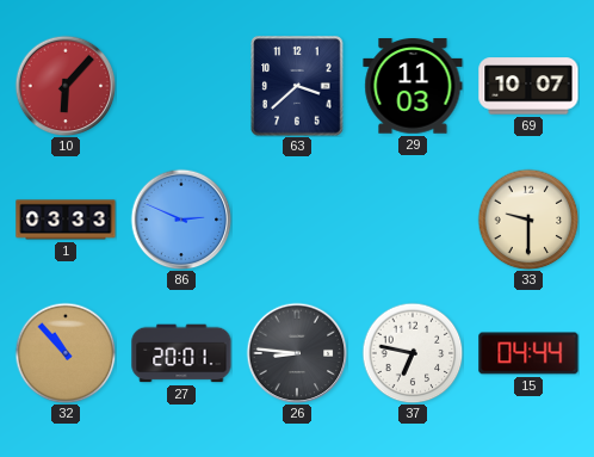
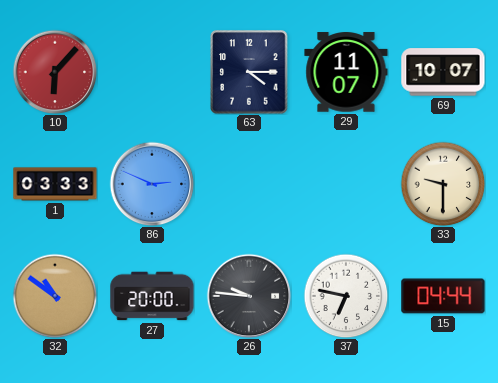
63: 3:38 -> 4:15 (249, 72)
29: 11:03 -> 11:07 (346, 72)
32: 10:53 -> 10:51 (55, 296)
27: 20:01 -> 20:00 (152, 296)
26: 8:46 -> 9:46 (249, 296)
